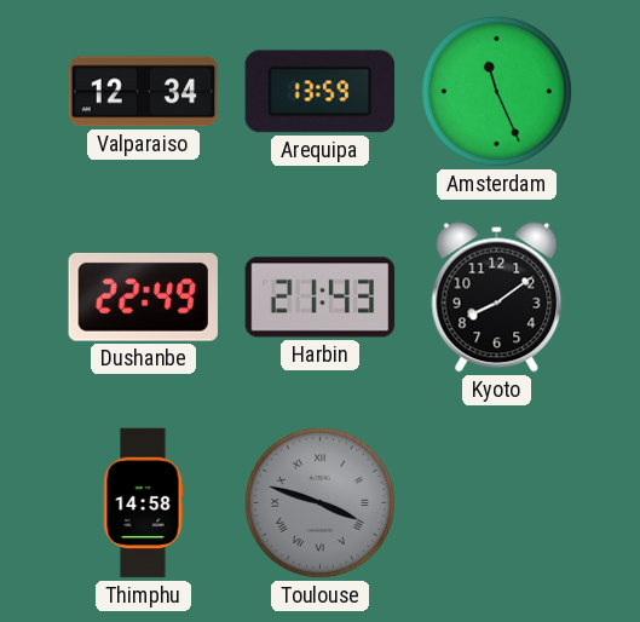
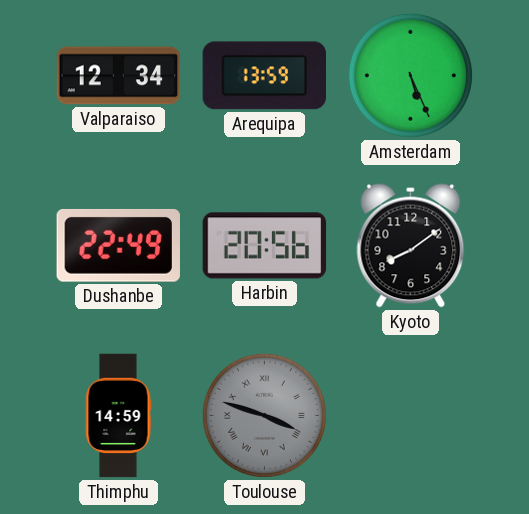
Amsterdam: 11:26 -> 5:26 (410, 75)
Harbin: 21:43 -> 20:56 (265, 246)
Thimphu: 14:58 -> 14:59 (118, 416)
